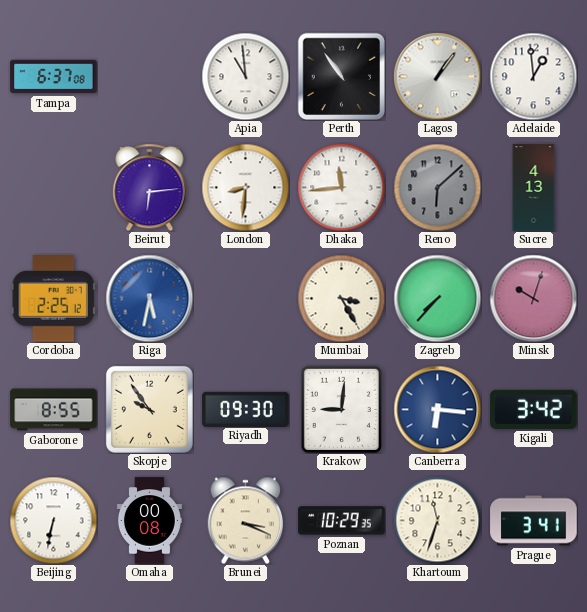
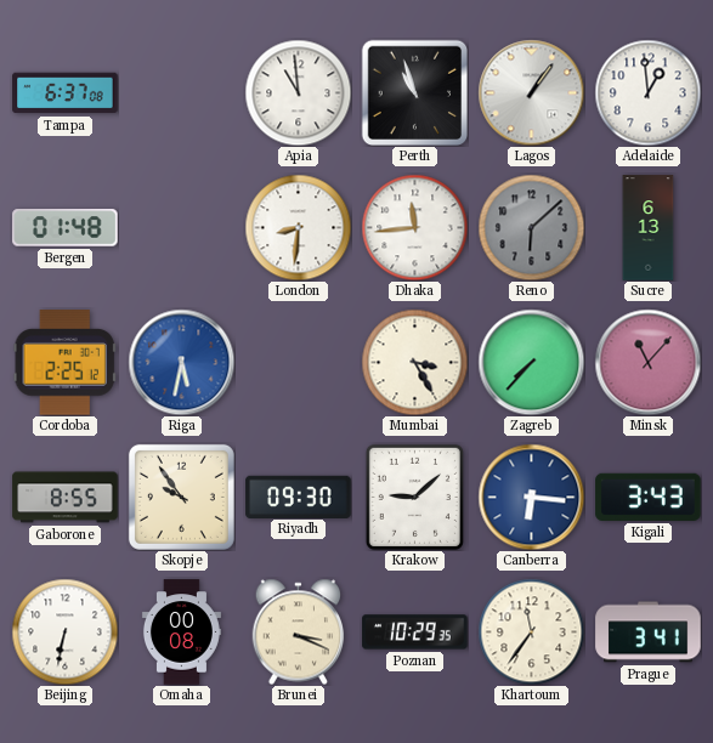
Perth: 10:54 -> 10:57 (414, 92)
Bergen: none -> 01:48 (66, 228)
Beirut: 6:14 -> none (150, 187)
Sucre: 4:13 -> 6:13 (649, 228)
Minsk: 10:03 -> 11:07 (647, 362)
Krakow: 9:01 -> 9:08 (414, 497)
Kigali: 3:42 -> 3:43 (649, 497)
Khartoum: 11:33 -> 11:36 (531, 631)
